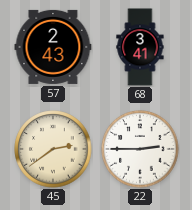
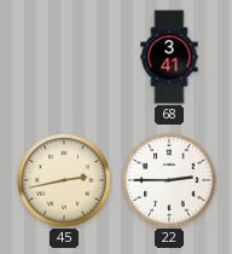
57: 2:43 -> none (53, 47)
45: 2:39 -> 2:43 (64, 180)
